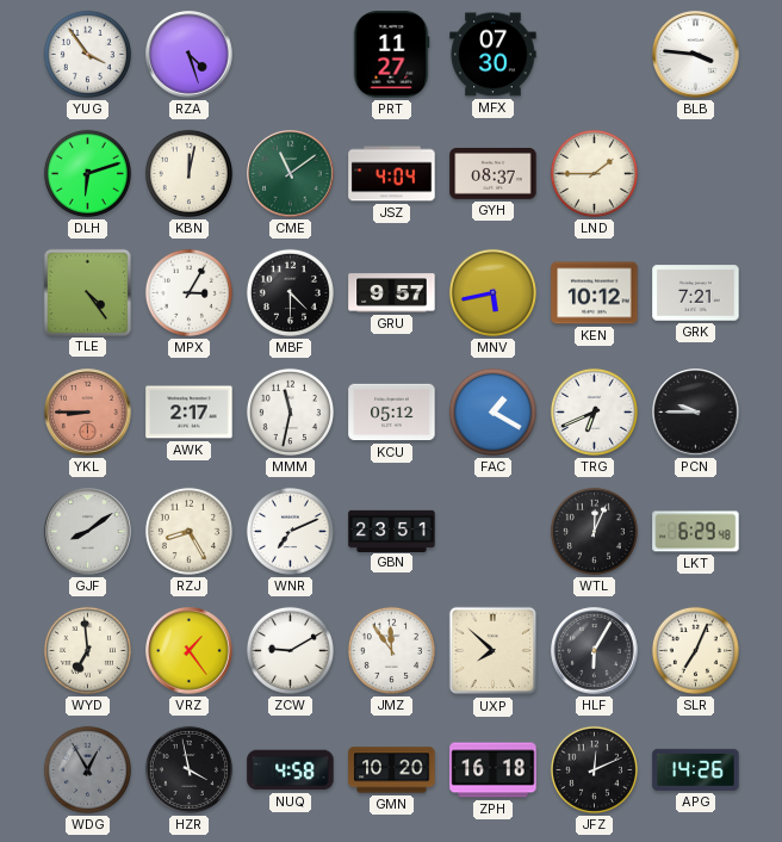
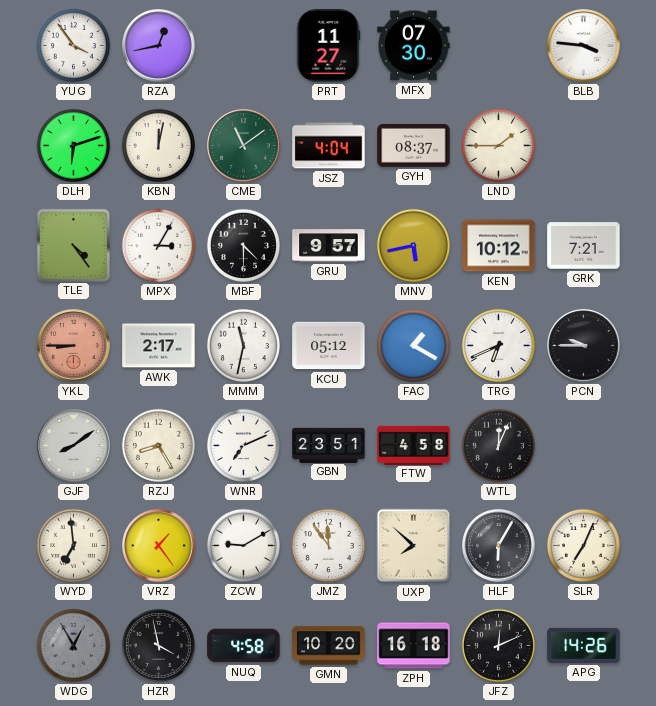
RZA: 4:27 -> 12:43 (159, 46)
FTW: none -> 4:58 (414, 445)
LKT: 6:29 -> none (696, 532)
